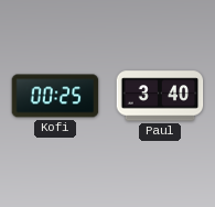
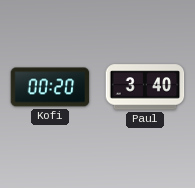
Kofi: 00:25 -> 00:20 (50, 87)
